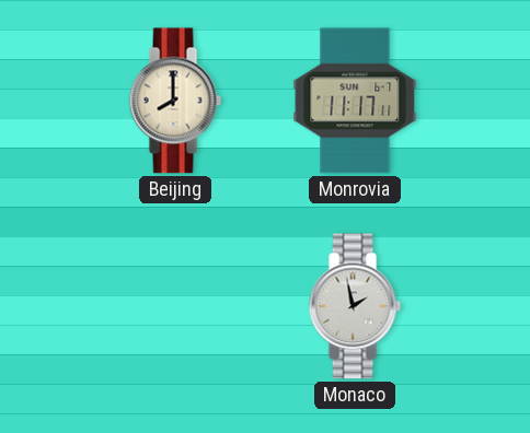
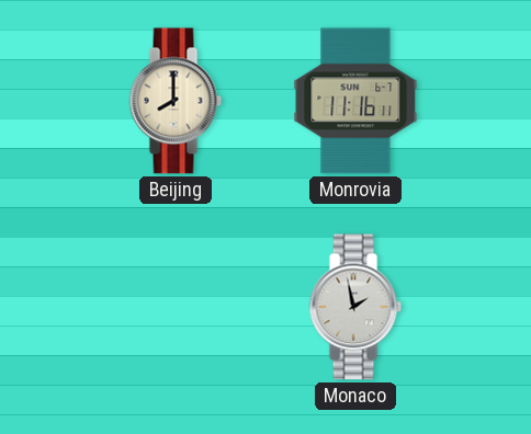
Monrovia: 11:17 -> 11:16 (355, 101)
